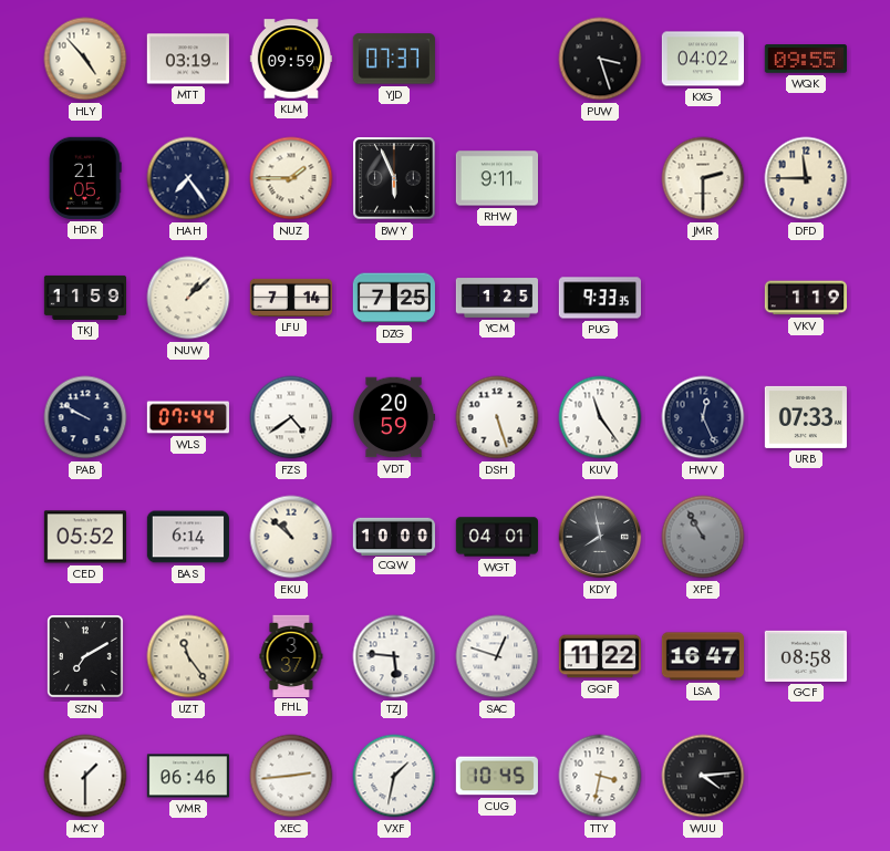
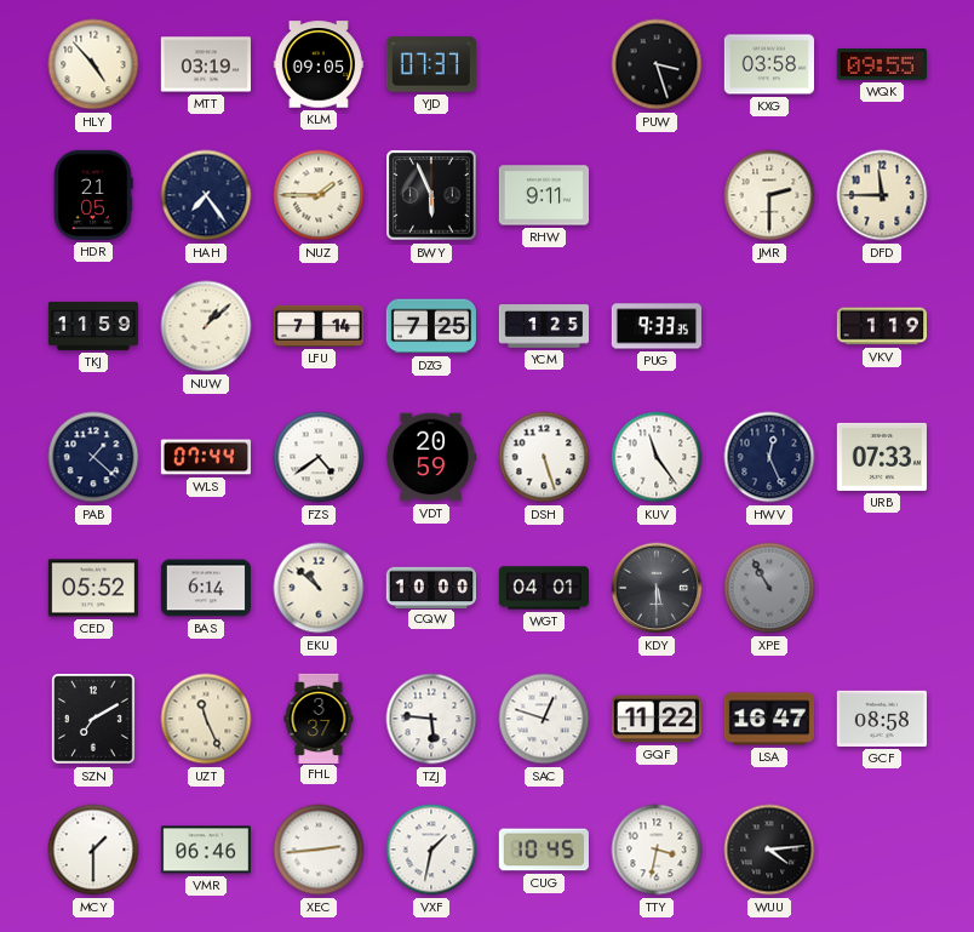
KLM: 09:59 -> 09:05 (317, 64)
KXG: 04:02 -> 03:58 (768, 64)
PAB: 9:50 -> 1:22 (93, 457)
KDY: 7:58 -> 5:30 (657, 588)
UZT: 11:24 -> 11:26 (206, 719)
